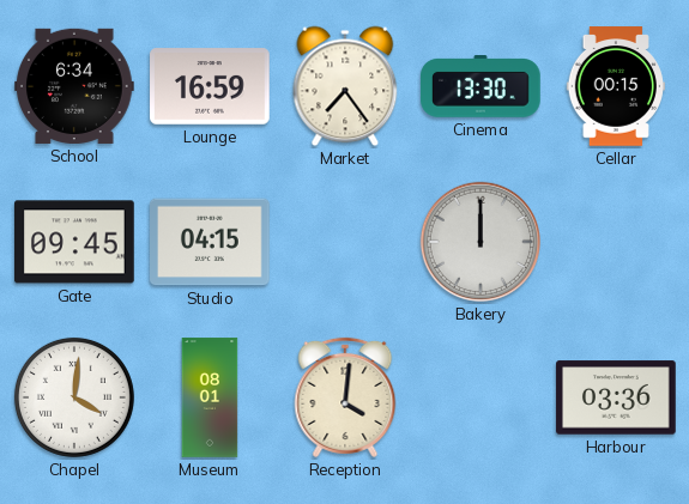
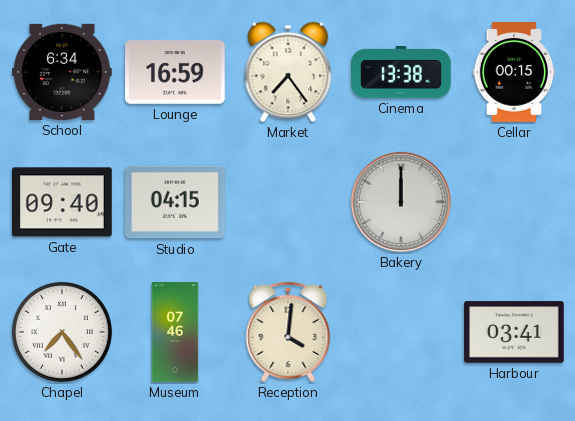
Cinema: 13:30 -> 13:38 (401, 73)
Gate: 09:45 -> 09:40 (63, 202)
Chapel: 4:01 -> 7:24 (62, 332)
Museum: 08:01 -> 07:46 (175, 332)
Harbour: 03:36 -> 03:41 (514, 332)
